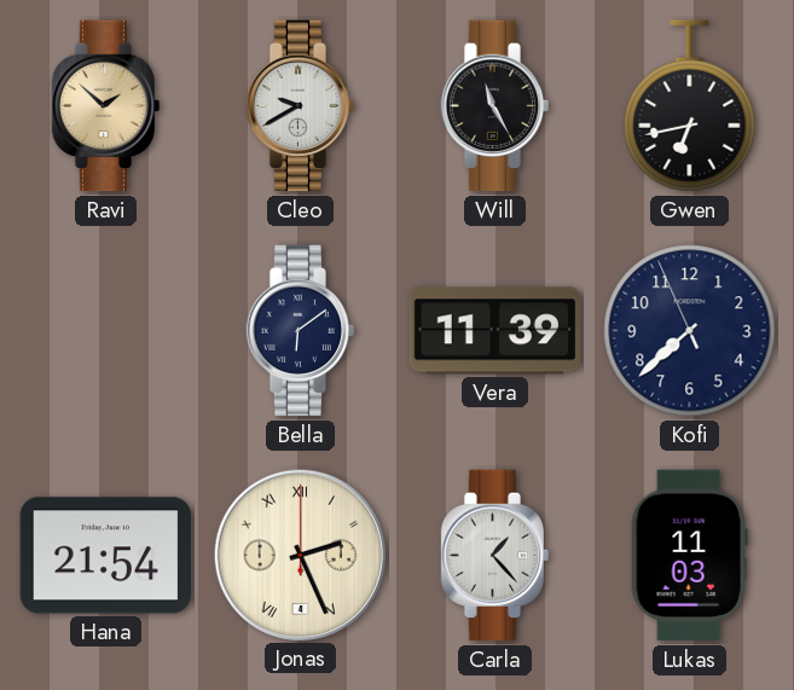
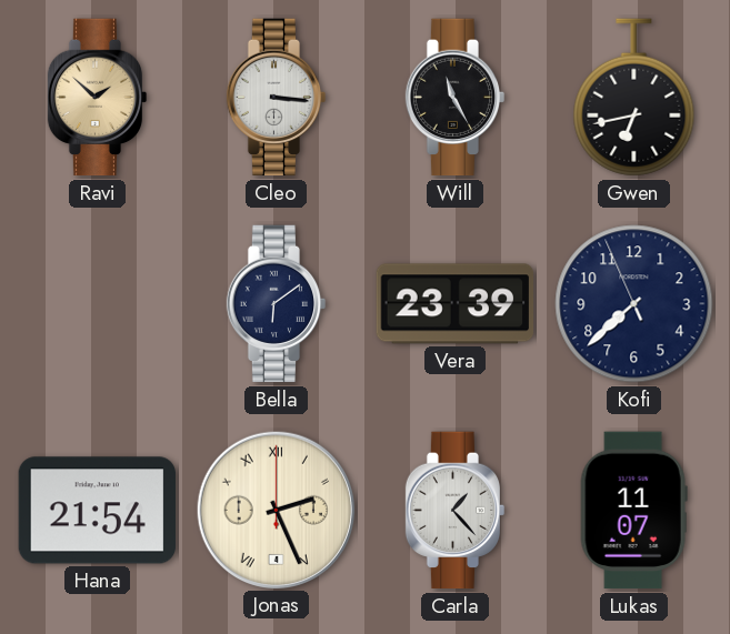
Cleo: 9:40 -> 3:16 (277, 98)
Vera: 11:39 -> 23:39 (456, 304)
Lukas: 11:03 -> 11:07 (633, 511)
